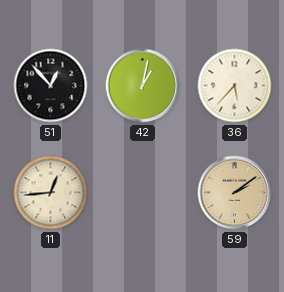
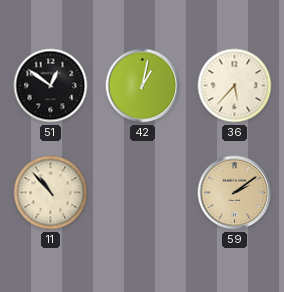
51: 12:53 -> 12:51 (51, 86)
11: 12:44 -> 10:53 (51, 193)
